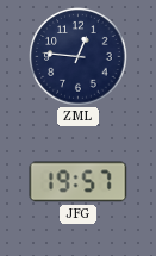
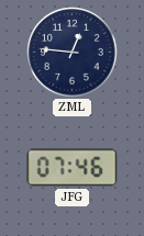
JFG: 19:57 -> 07:46 (73, 168)
